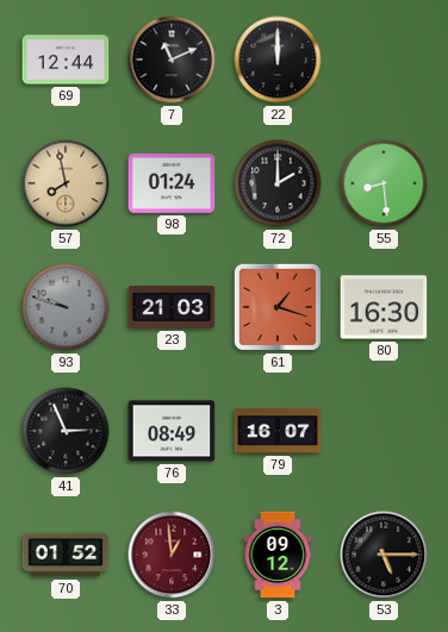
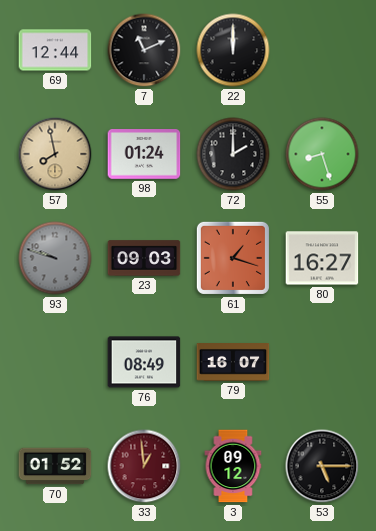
55: 8:29 -> 8:27 (322, 154)
23: 21:03 -> 09:03 (144, 258)
80: 16:30 -> 16:27 (322, 258)
41: 2:56 -> none (66, 431)
